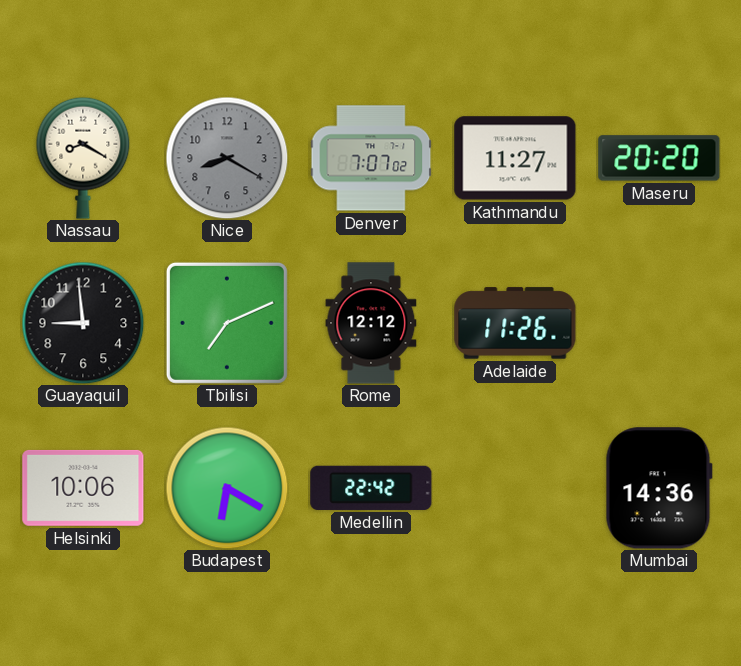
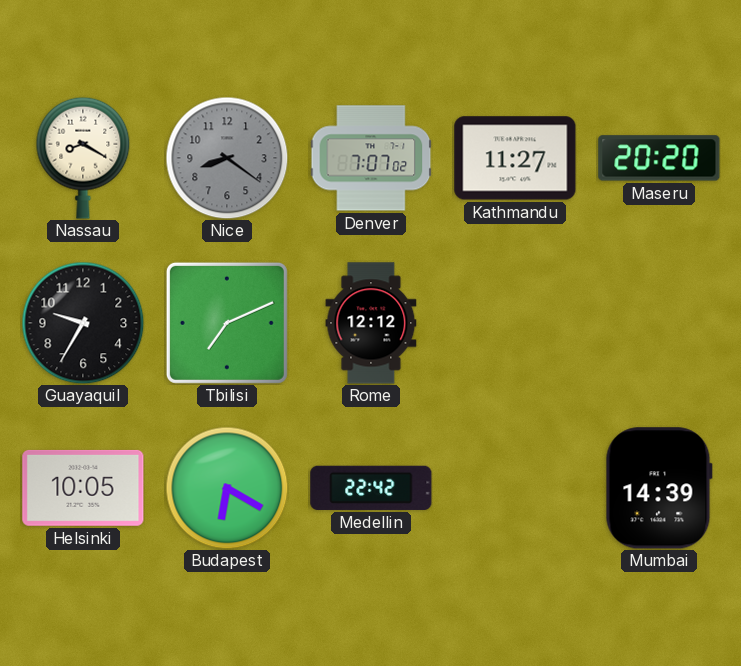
Nice: 8:20 -> 8:21 (227, 158)
Guayaquil: 8:59 -> 9:35 (83, 323)
Adelaide: 11:26 -> none (515, 323)
Helsinki: 10:06 -> 10:05 (83, 488)
Mumbai: 14:36 -> 14:39 (659, 488)
